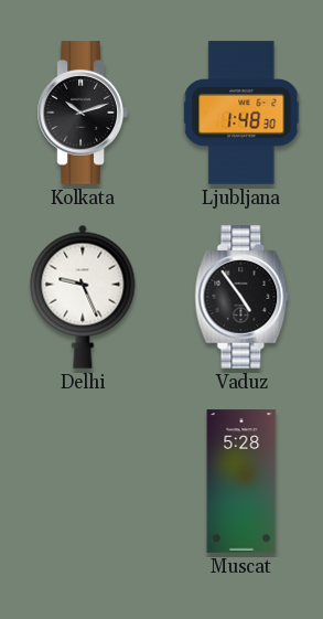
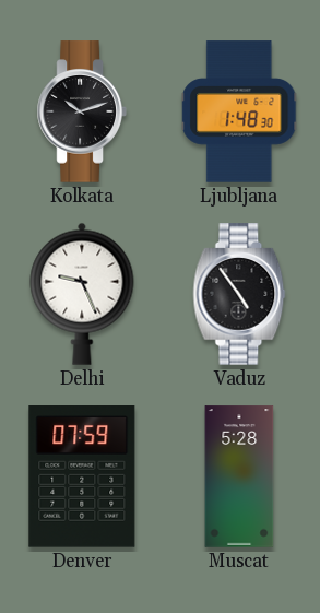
Denver: none -> 07:59 (82, 476)
